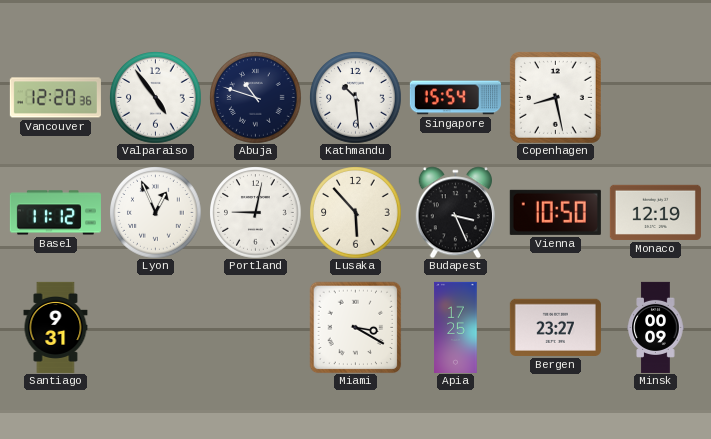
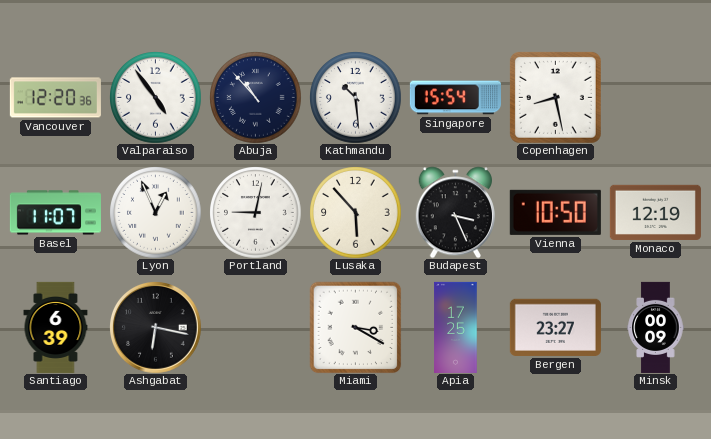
Abuja: 10:48 -> 10:53 (255, 97)
Basel: 11:12 -> 11:07 (55, 213)
Santiago: 9:31 -> 6:39 (56, 327)
Ashgabat: none -> 6:17 (156, 328)
